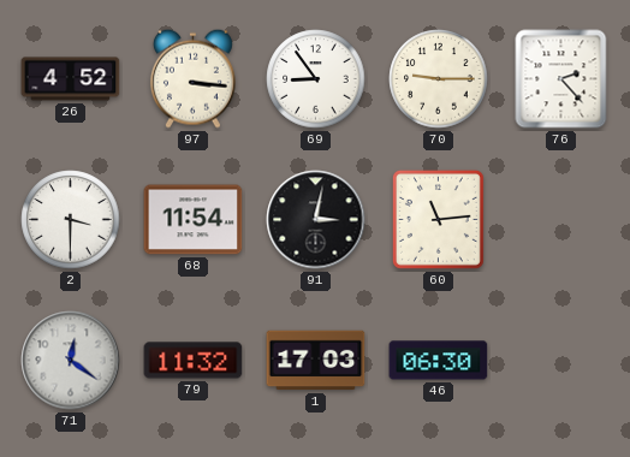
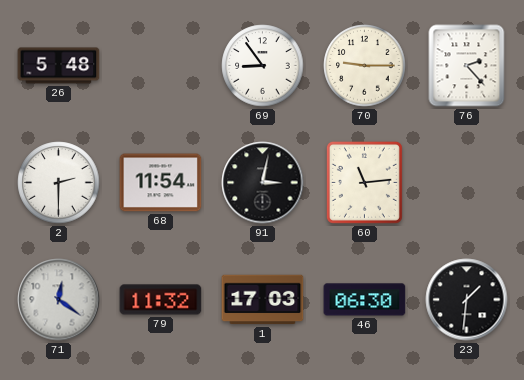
26: 4:52 -> 5:48 (59, 66)
97: 3:16 -> none (192, 78)
2: 3:30 -> 2:30 (59, 183)
23: none -> 1:31 (467, 300)
